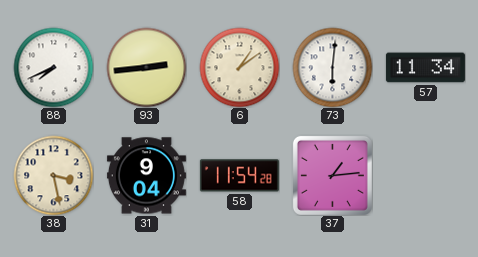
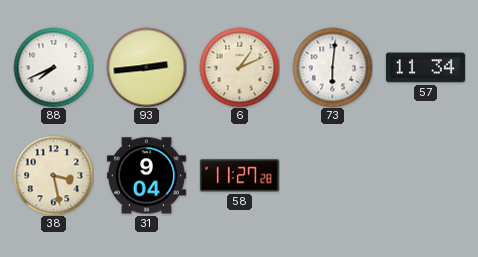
6: 1:09 -> 1:11 (239, 67)
58: 11:54 -> 11:27 (239, 176)
37: 1:14 -> none (332, 175)
